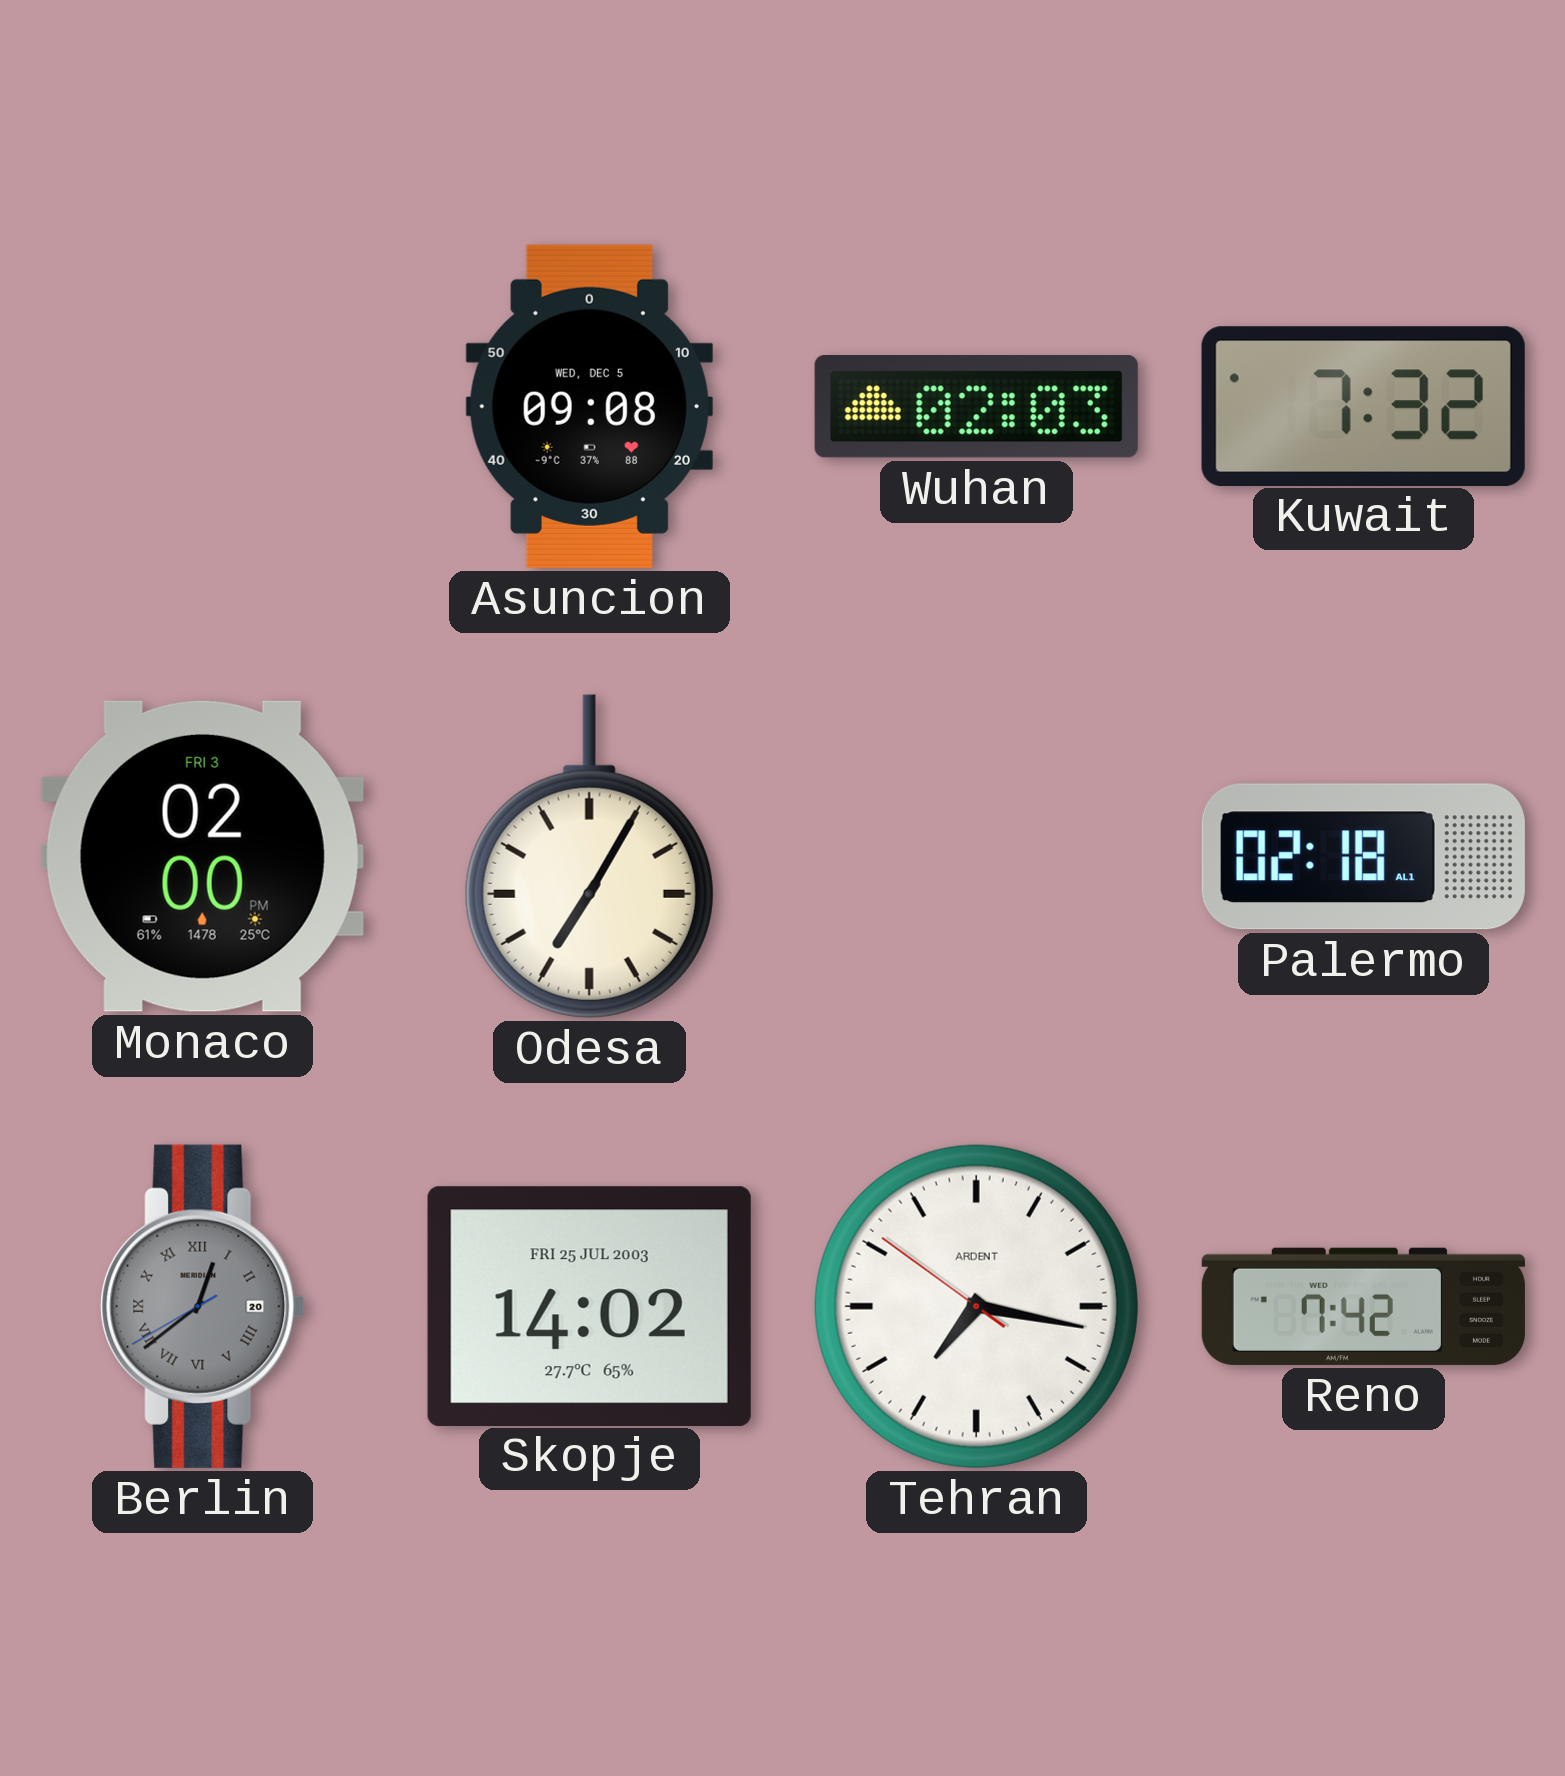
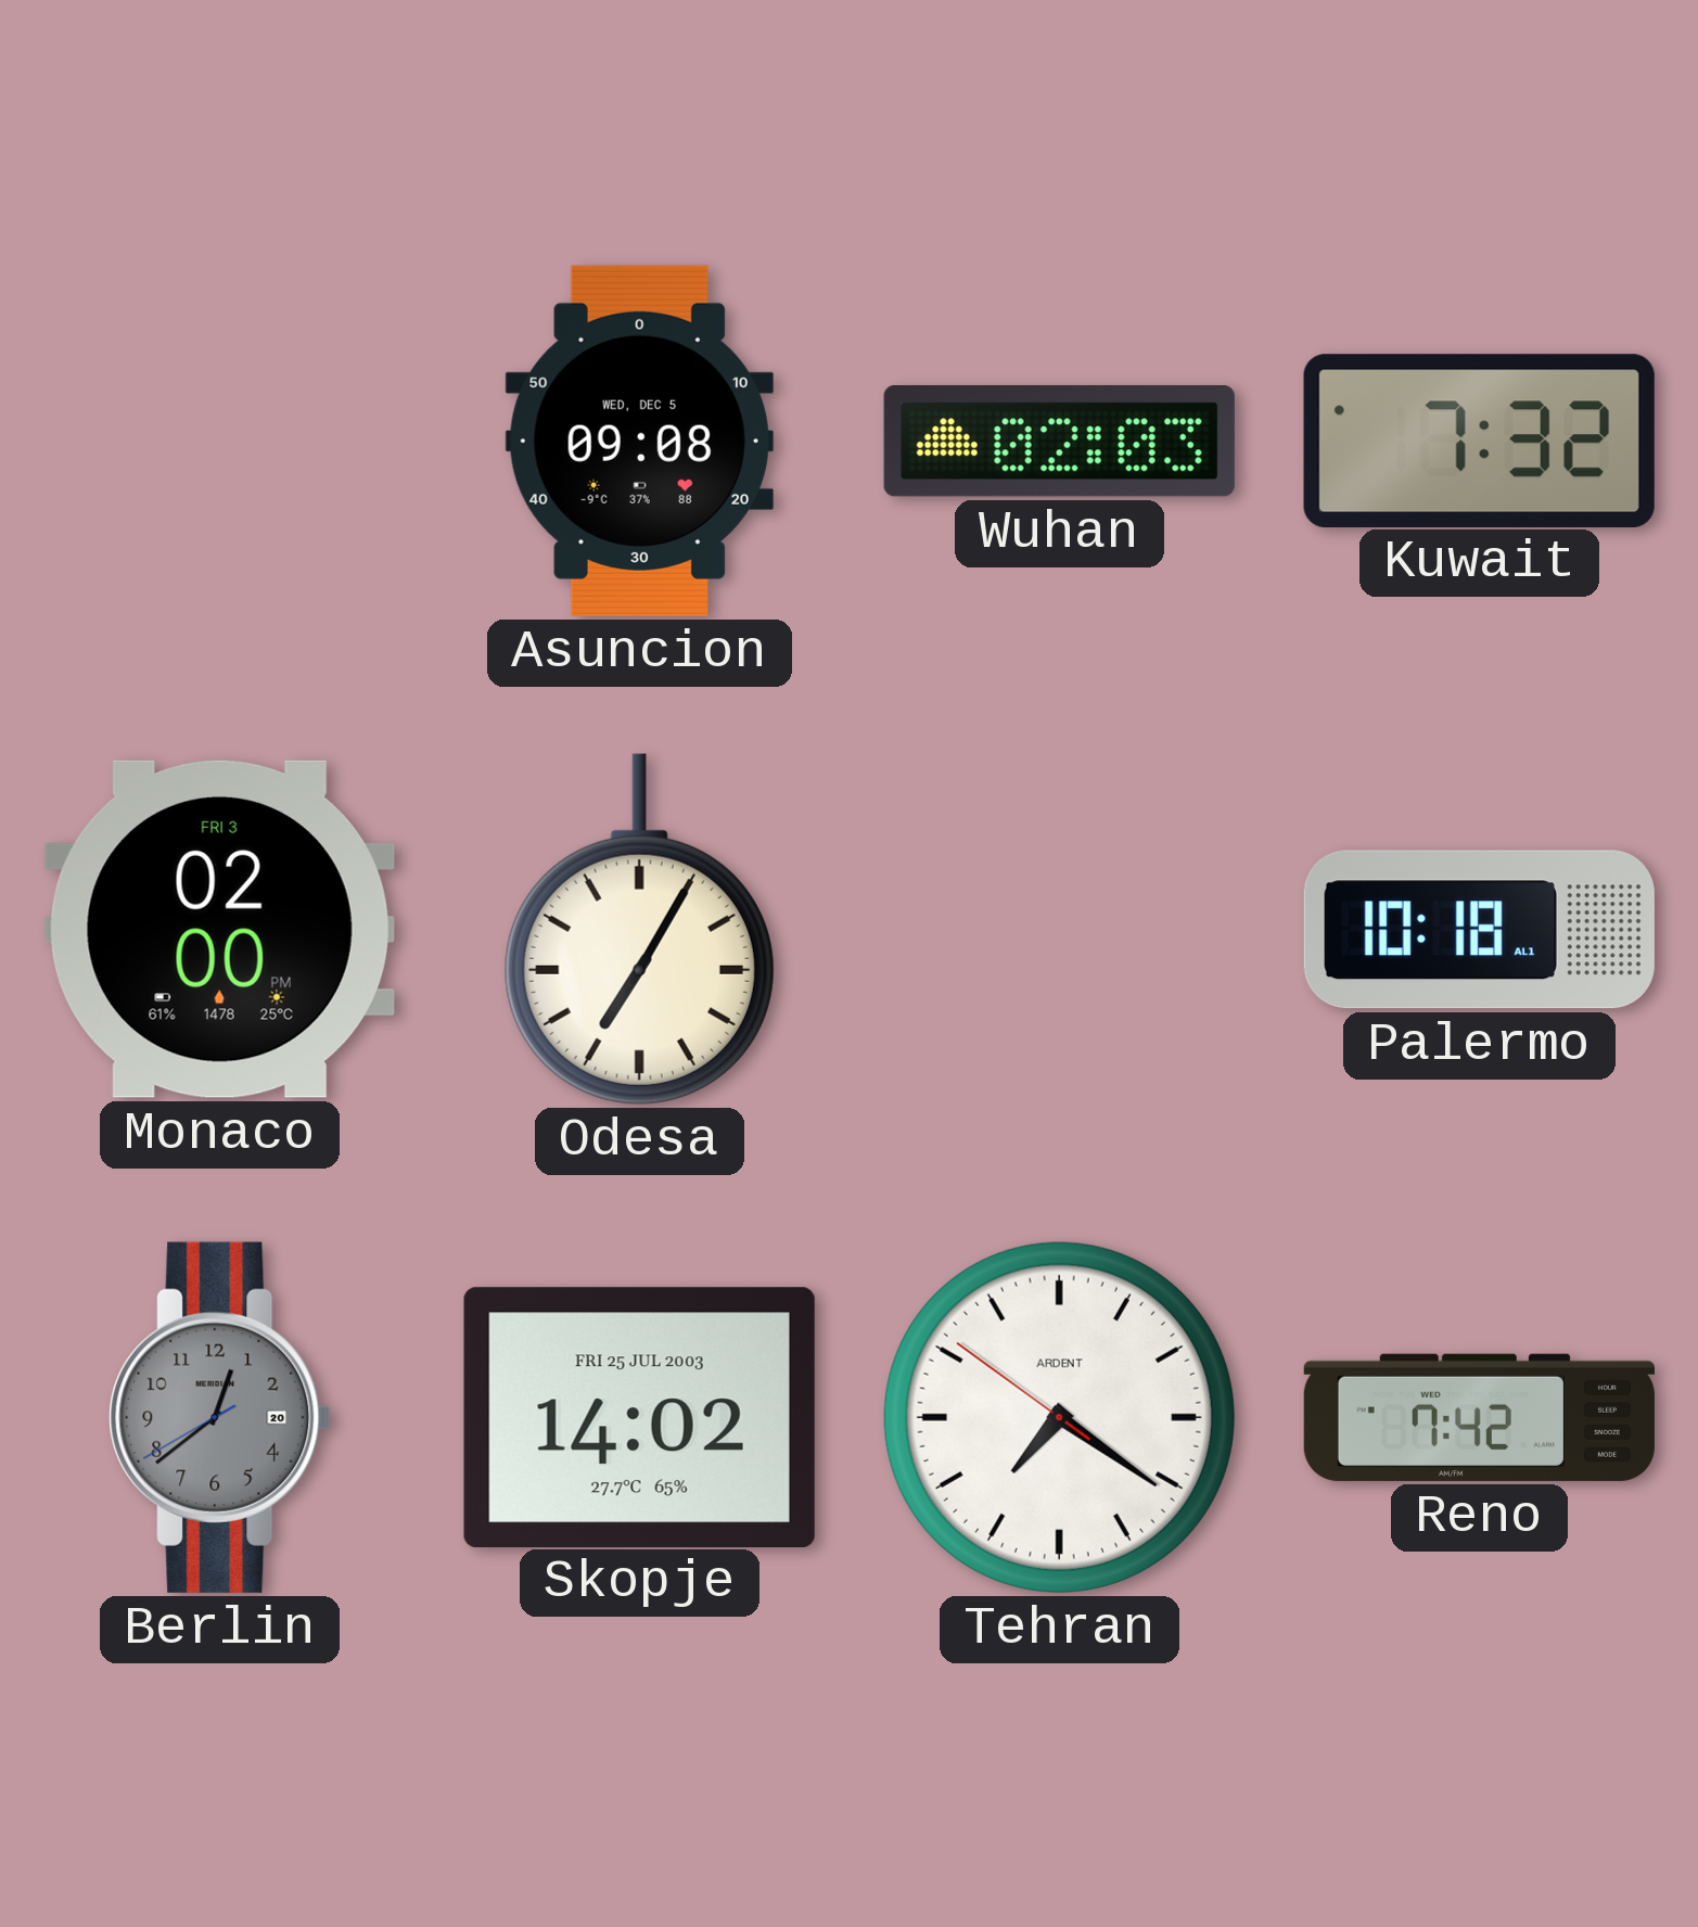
Palermo: 02:18 -> 10:18 (1479, 930)
Berlin numerals: Roman -> Arabic (220, 1417)
Tehran: 7:16 -> 7:20 (1059, 1417)
